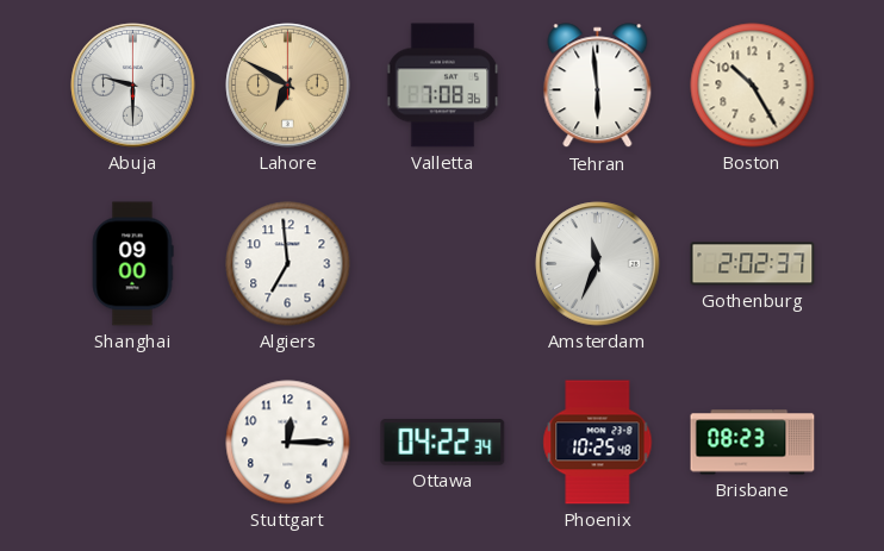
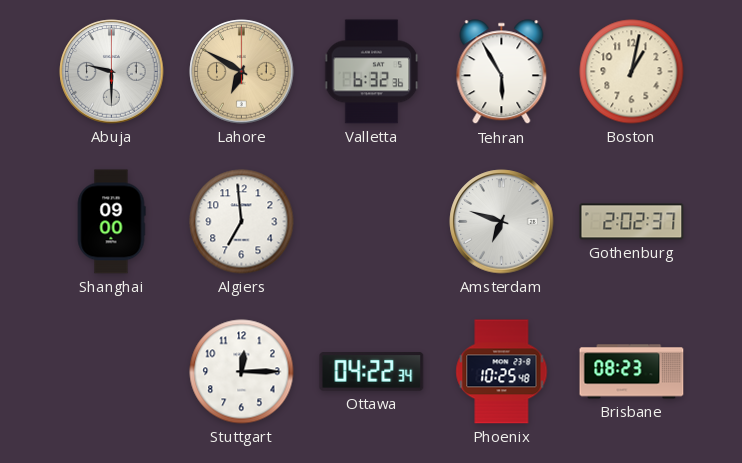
Valletta: 7:08 -> 6:32 (372, 72)
Tehran: 5:59 -> 5:55 (502, 72)
Boston: 10:25 -> 1:02 (632, 72)
Amsterdam: 11:34 -> 6:48 (502, 222)
